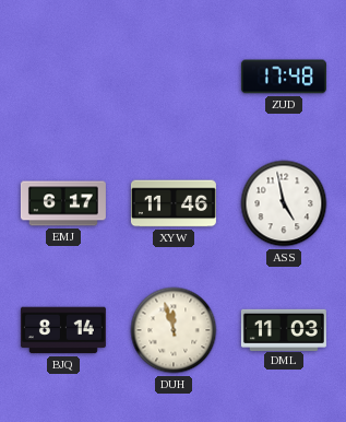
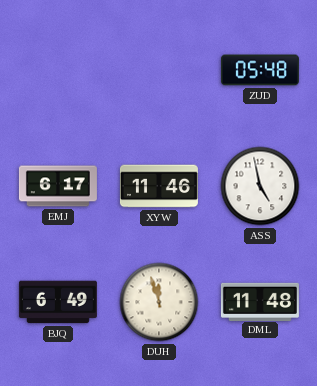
ZUD: 17:48 -> 05:48 (260, 70)
BJQ: 8:14 -> 6:49 (58, 302)
DML: 11:03 -> 11:48 (260, 301)
